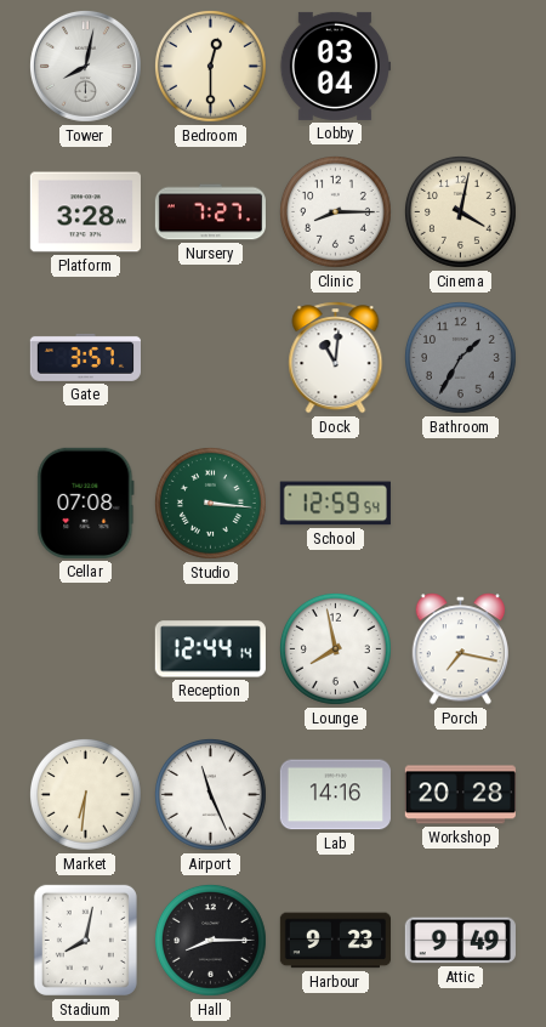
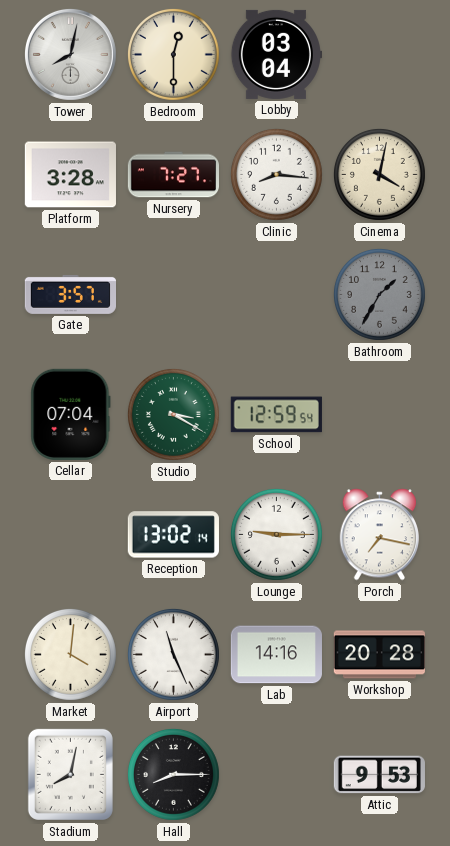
Clinic: 8:15 -> 8:16 (277, 175)
Dock: 11:01 -> none (336, 358)
Cellar: 07:08 -> 07:04 (71, 414)
Studio: 3:16 -> 3:20 (174, 415)
Reception: 12:44 -> 13:02 (173, 535)
Lounge: 7:58 -> 9:15 (277, 535)
Market: 6:31 -> 4:01 (71, 655)
Harbour: 9:23 -> none (335, 941)
Attic: 9:49 -> 9:53 (379, 775)
